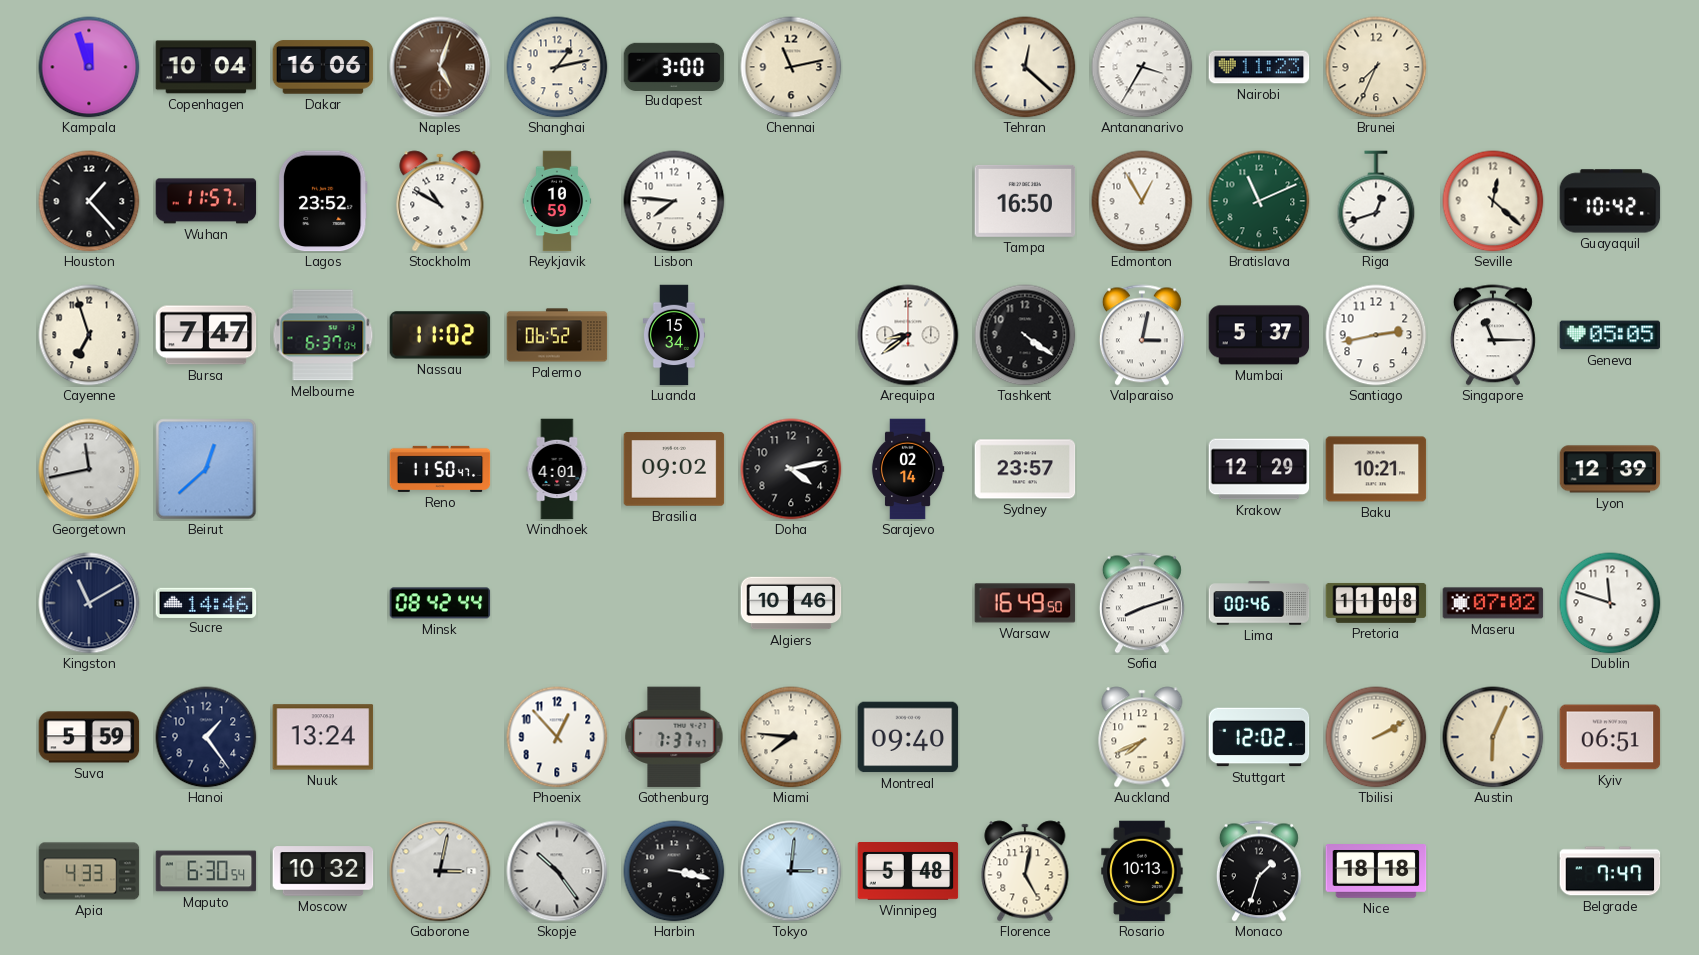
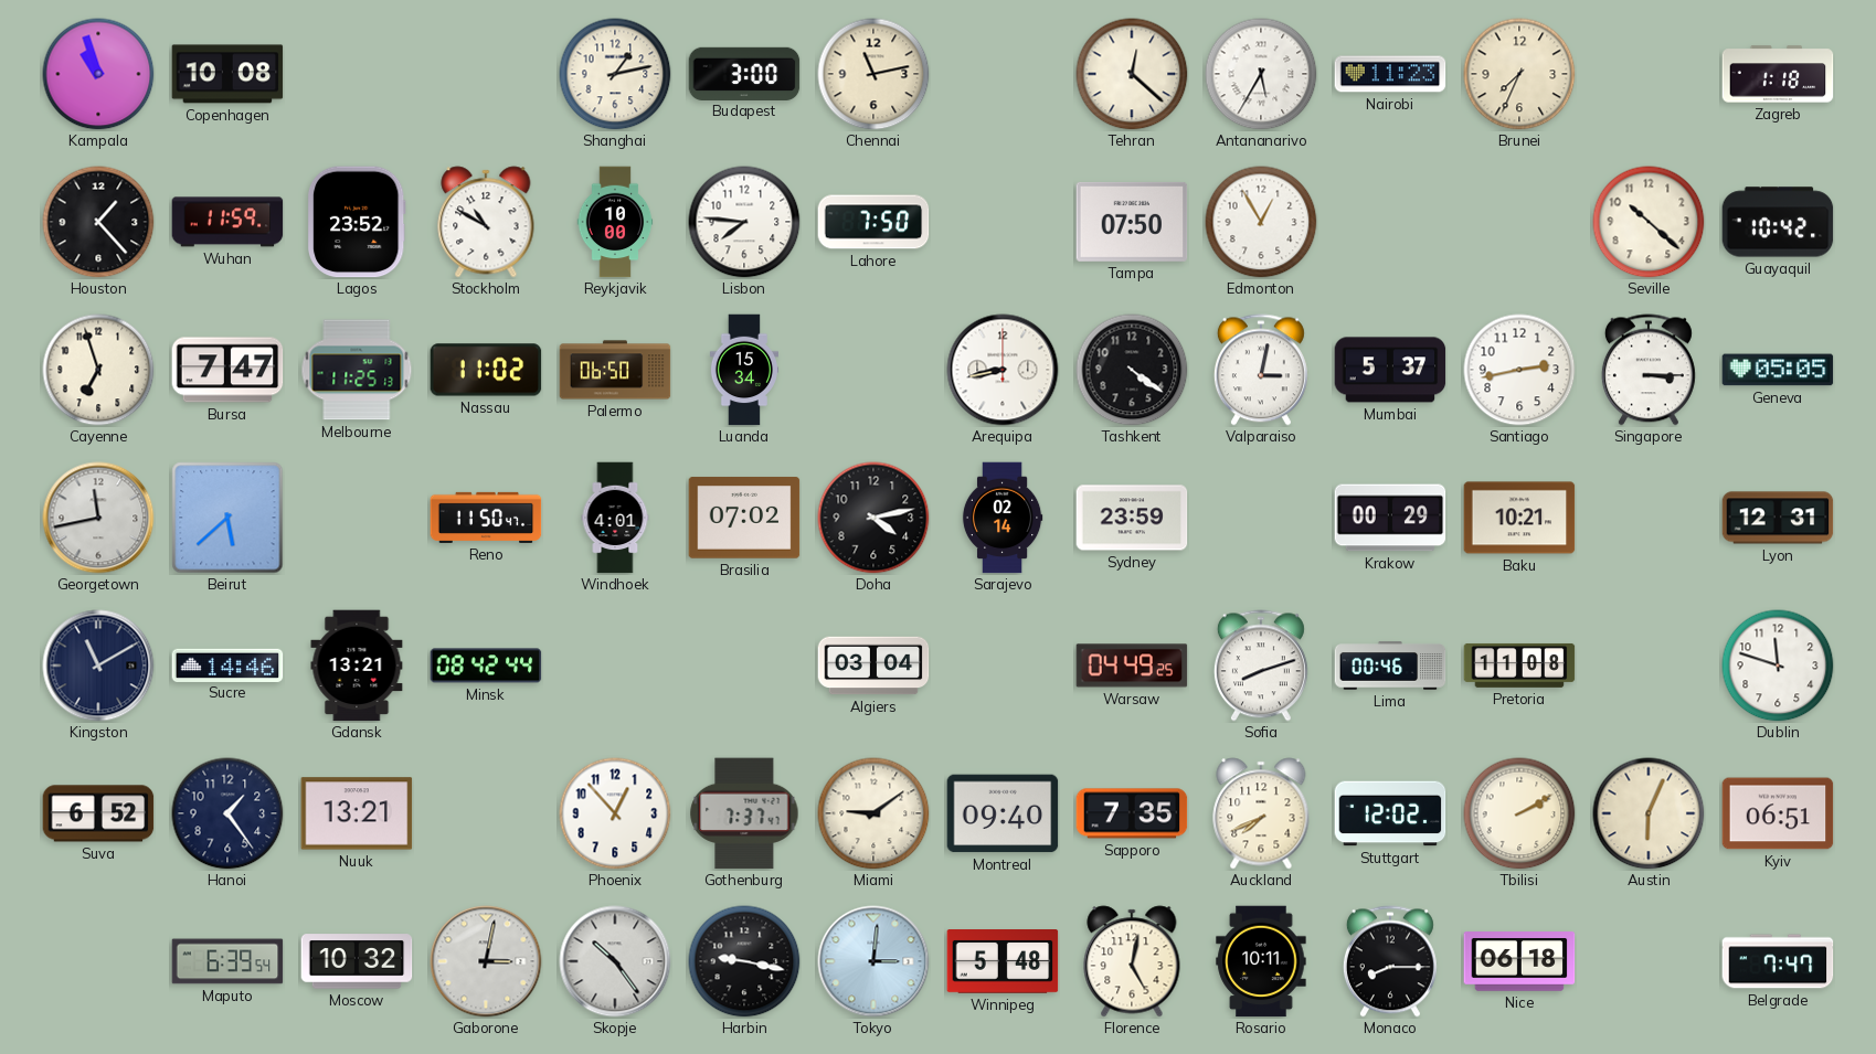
Kampala: 11:57 -> 10:57 (98, 74)
Copenhagen: 10:04 -> 10:08 (227, 74)
Dakar: 16:06 -> none (323, 67)
Naples: 5:03 -> none (440, 67)
Antananarivo: 3:35 -> 5:35 (1261, 74)
Zagreb: none -> 1:18 (1778, 74)
Wuhan: 11:57 -> 11:59 (227, 222)
Reykjavik: 10:59 -> 10:00 (615, 222)
Lahore: none -> 7:50 (873, 222)
Tampa: 16:50 -> 07:50 (1132, 222)
Bratislava: 11:11 -> none (1259, 201)
Riga: 12:42 -> none (1376, 201)
Seville: 12:22 -> 10:22 (1649, 222)
Melbourne: 6:37 -> 11:25 (357, 370)
Palermo: 06:52 -> 06:50 (615, 370)
Arequipa: 8:39 -> 8:43 (1003, 370)
Singapore: 11:15 -> 3:15 (1649, 370)
Beirut: 12:38 -> 5:38 (227, 518)
Brasilia: 09:02 -> 07:02 (744, 518)
Sydney: 23:57 -> 23:59 (1132, 518)
Krakow: 12:29 -> 00:29 (1390, 518)
Lyon: 12:39 -> 12:31 (1778, 518)
Gdansk: none -> 13:21 (357, 666)
Algiers: 10:46 -> 03:04 (873, 666)
Warsaw: 16:49 -> 04:49 (1132, 666)
Maseru: 07:02 -> none (1493, 603)
Suva: 5:59 -> 6:52 (98, 813)
Nuuk: 13:24 -> 13:21 (357, 813)
Miami: 7:46 -> 9:09 (873, 813)
Sapporo: none -> 7:35 (1132, 813)
Apia: 4:33 -> none (89, 871)
Maputo: 6:30 -> 6:39 (227, 961)
Harbin: 3:17 -> 9:17 (744, 961)
Rosario: 10:13 -> 10:11 (1261, 961)
Monaco: 1:33 -> 8:15 (1390, 961)
Nice: 18:18 -> 06:18 (1519, 962)
